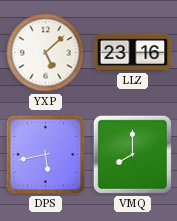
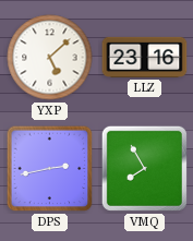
DPS: 5:43 -> 2:43 (50, 169)
VMQ: 8:00 -> 7:55 (144, 168)
